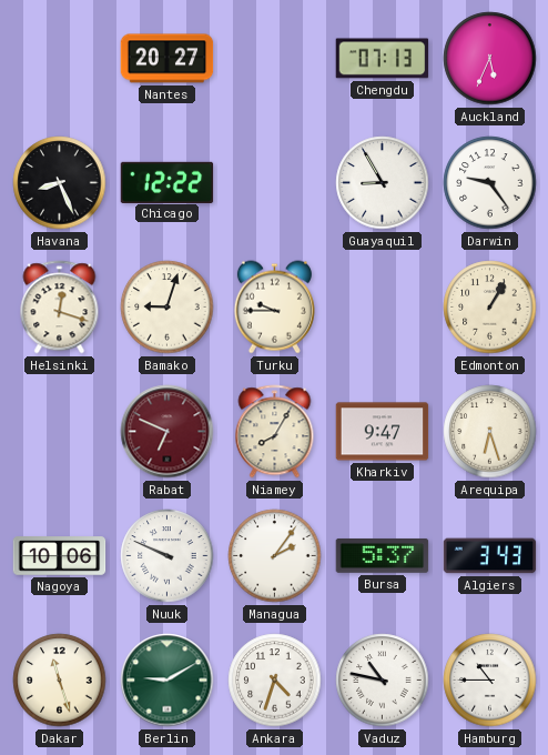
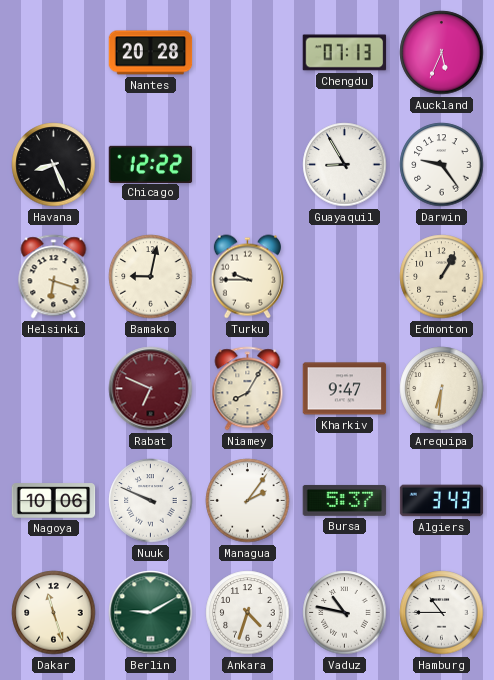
Nantes: 20:27 -> 20:28 (151, 53)
Helsinki: 12:18 -> 6:18 (54, 277)
Bamako: 9:03 -> 9:02 (151, 277)
Arequipa: 6:27 -> 6:31 (442, 389)
